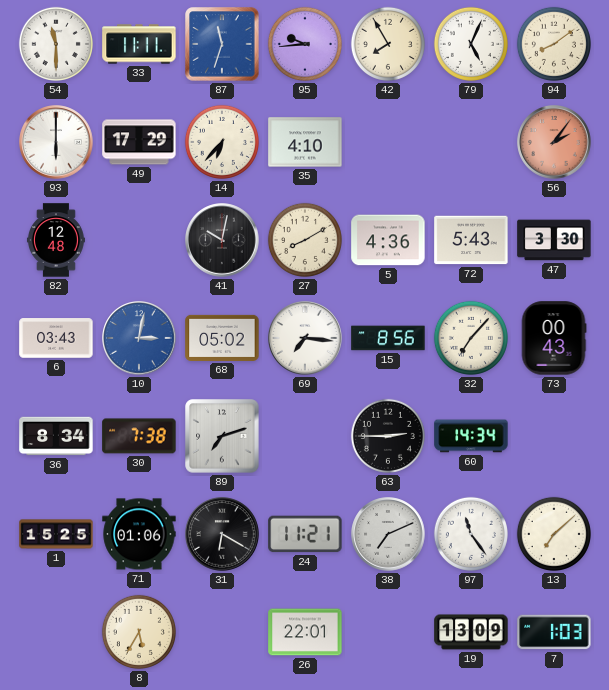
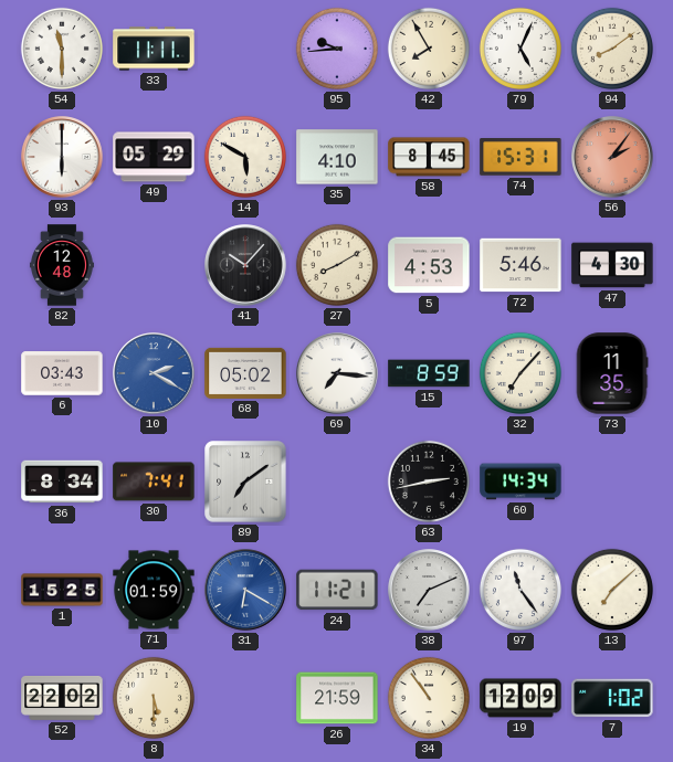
87: 11:33 -> none (222, 44)
49: 17:29 -> 05:29 (154, 157)
14: 6:37 -> 5:50 (245, 157)
58: none -> 8:45 (429, 157)
74: none -> 15:31 (520, 158)
41: 10:02 -> 10:07 (245, 265)
5: 4:36 -> 4:53 (429, 265)
72: 5:43 -> 5:46 (520, 265)
47: 3:30 -> 4:30 (612, 265)
10: 3:02 -> 2:20 (154, 373)
15: 8:56 -> 8:59 (429, 373)
73: 00:43 -> 11:35 (612, 373)
30: 7:38 -> 7:41 (154, 481)
89: 7:12 -> 7:09 (245, 481)
63: 2:45 -> 2:43 (429, 481)
71: 01:06 -> 01:59 (154, 590)
31 dial: black -> blue (245, 590)
52: none -> 22:02 (62, 698)
8: 5:35 -> 5:30 (154, 698)
26: 22:01 -> 21:59 (337, 698)
34: none -> 10:54 (429, 698)
19: 13:09 -> 12:09 (520, 698)
7: 1:03 -> 1:02 (612, 698)
